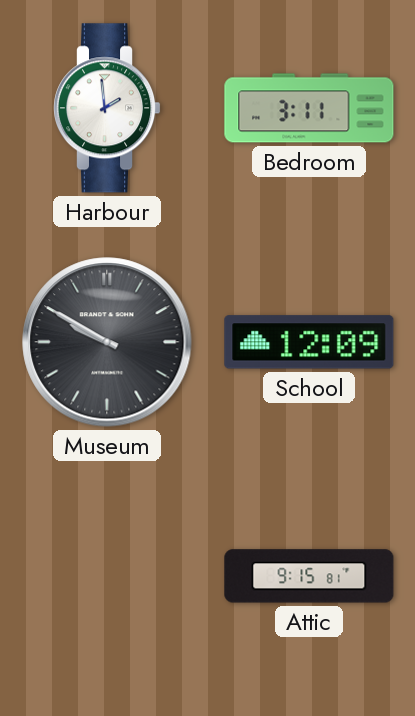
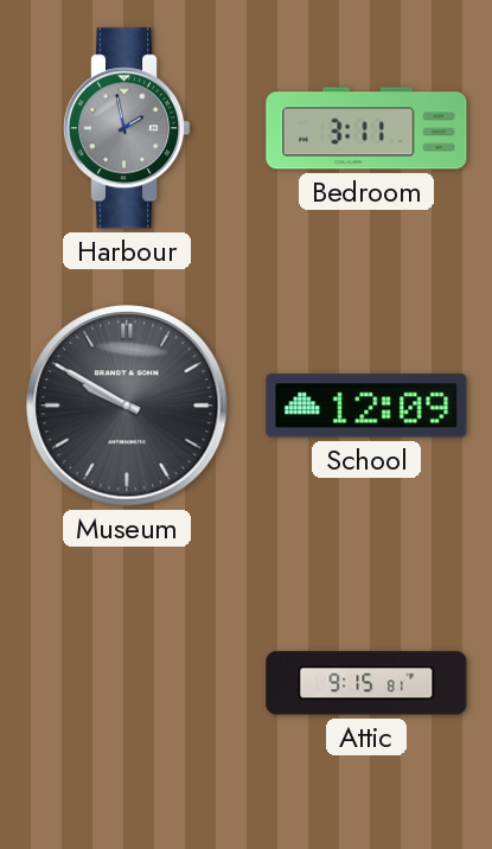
Harbour: 1:59 -> 1:58 (128, 128)
Harbour dial: white -> grey (128, 128)
